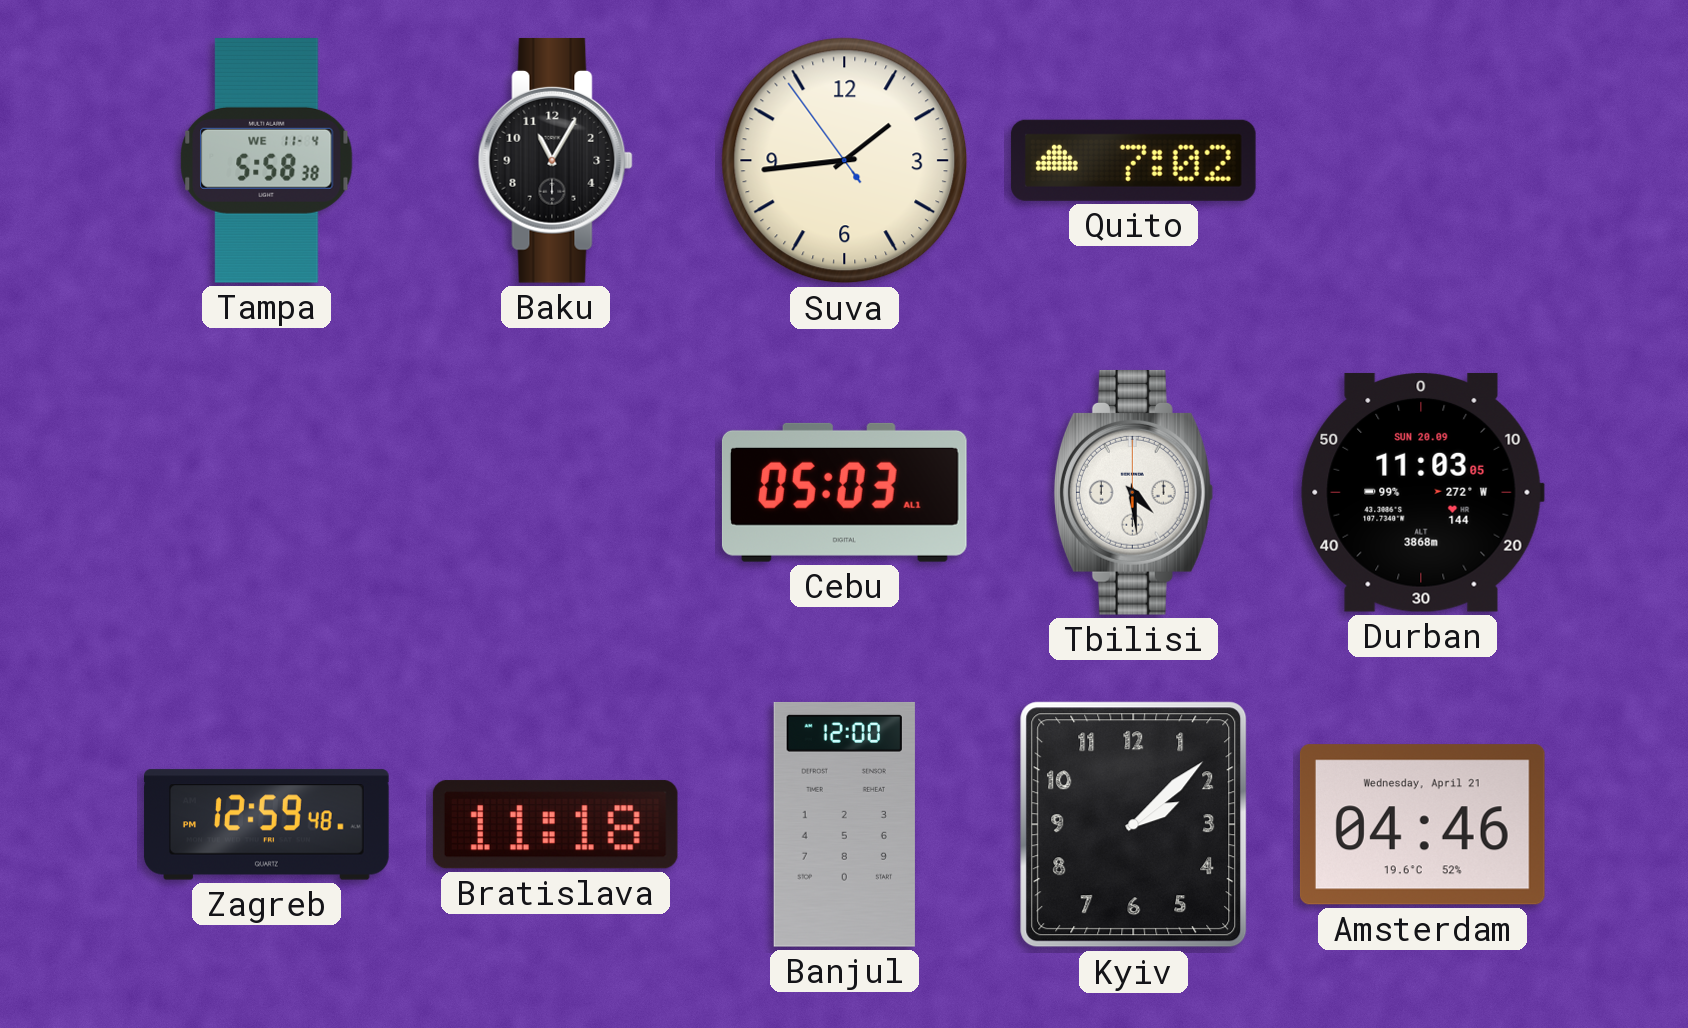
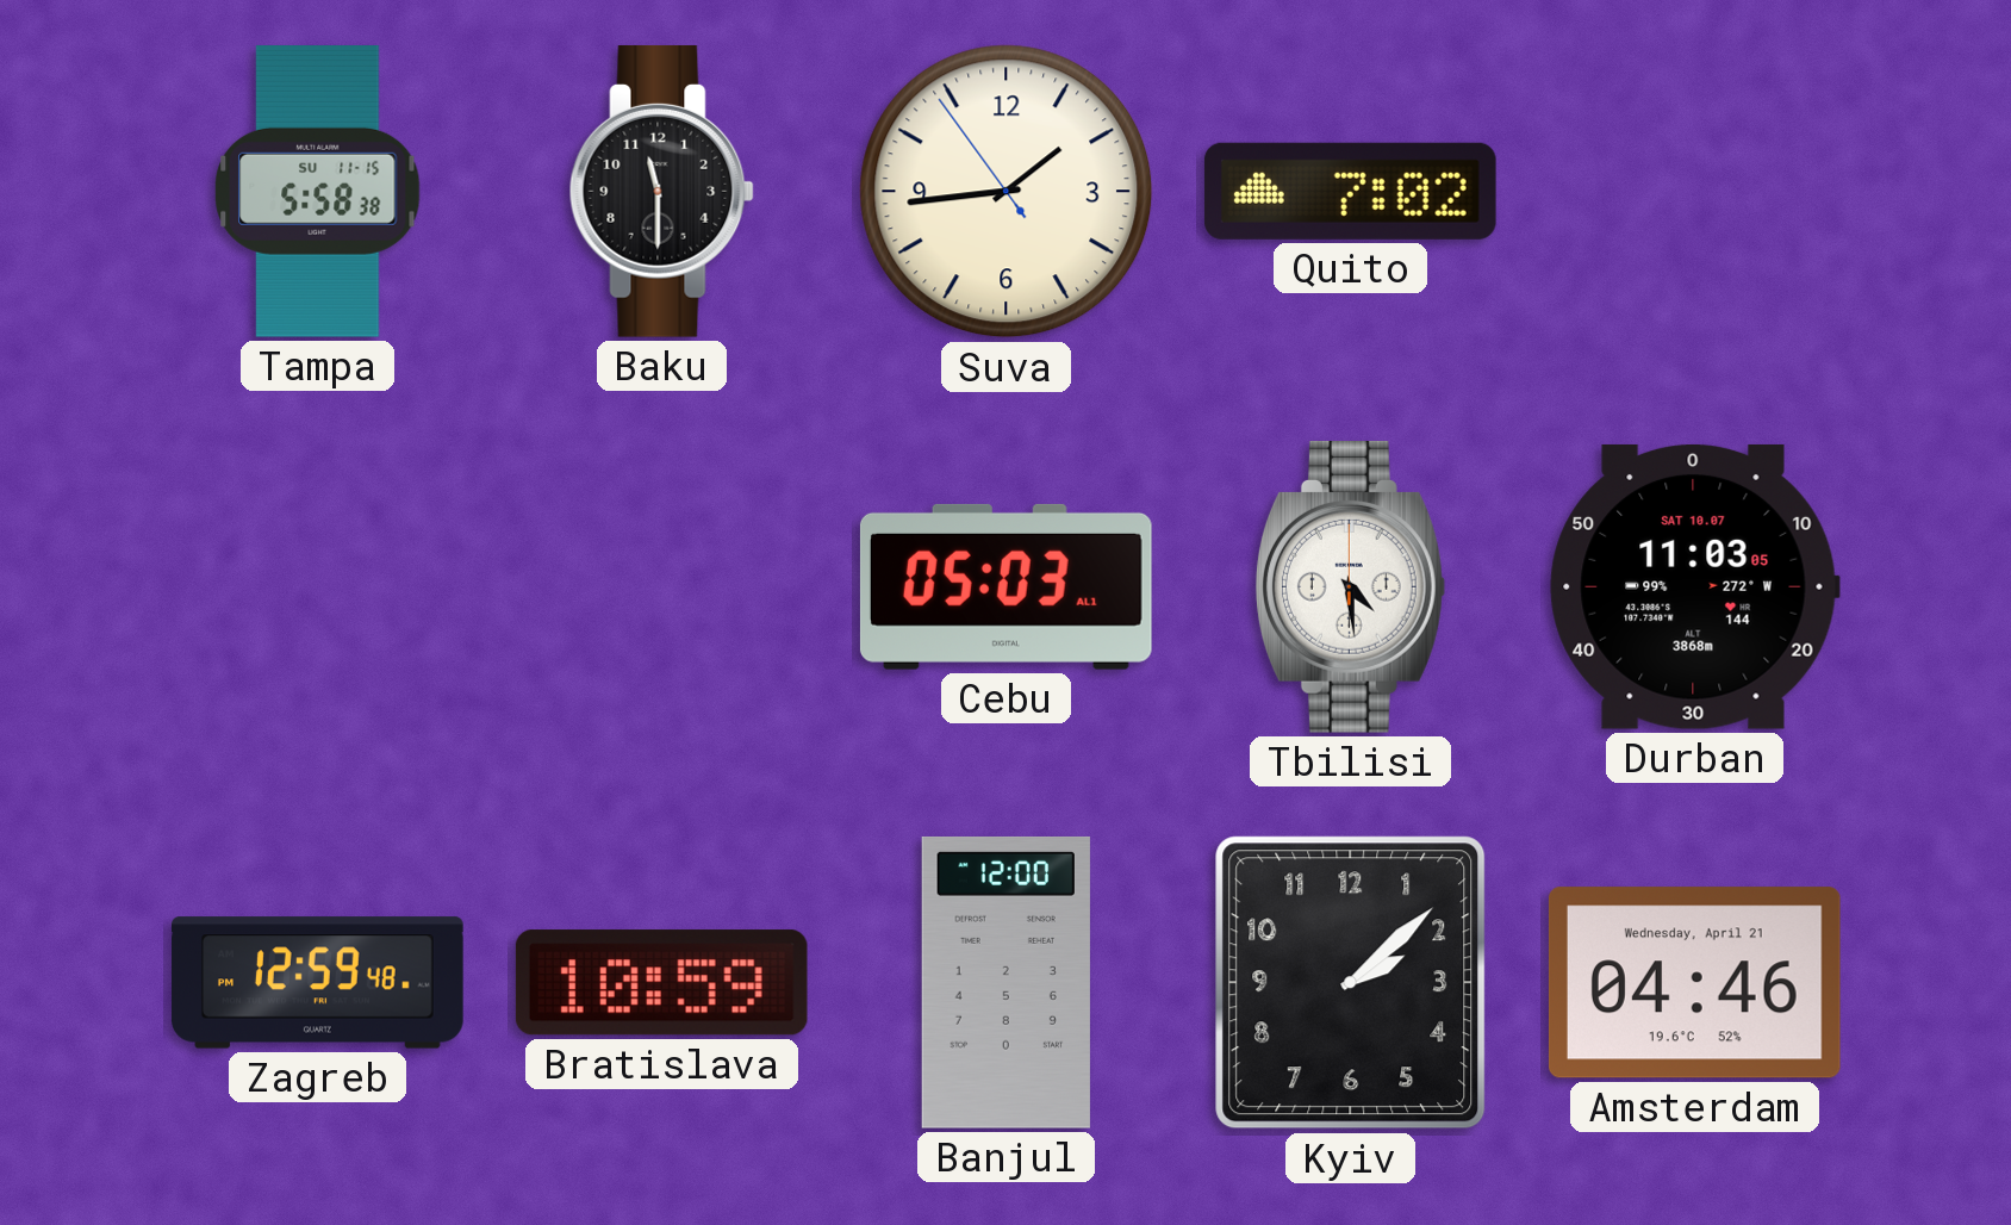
Tampa date: WE 11-4 -> SU 11-15 (318, 191)
Baku: 11:05 -> 11:30 (661, 191)
Durban date: SUN 20.09 -> SAT 10.07 (1694, 586)
Bratislava: 11:18 -> 10:59 (661, 983)
